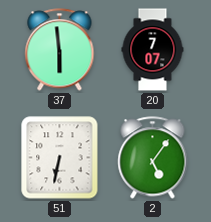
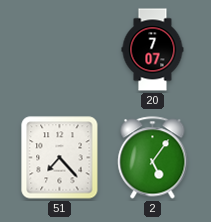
37: 5:59 -> none (60, 50)
51: 6:32 -> 7:23 (60, 158)
